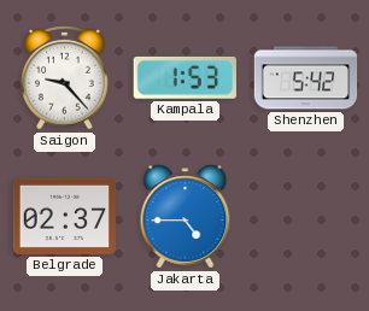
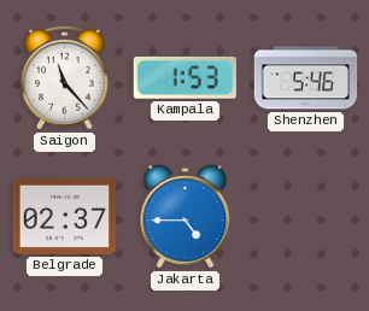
Saigon: 9:23 -> 11:23 (65, 77)
Shenzhen: 5:42 -> 5:46 (306, 78)
